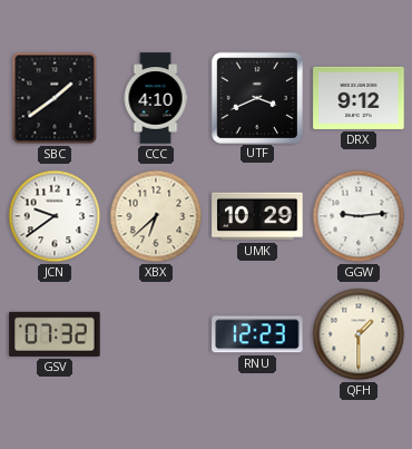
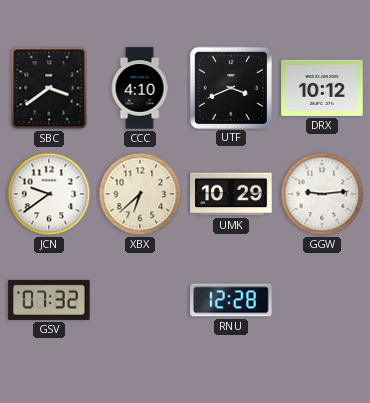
SBC: 1:39 -> 3:39 (49, 88)
DRX: 9:12 -> 10:12 (322, 88)
RNU: 12:23 -> 12:28 (231, 300)
QFH: 1:30 -> none (359, 334)
